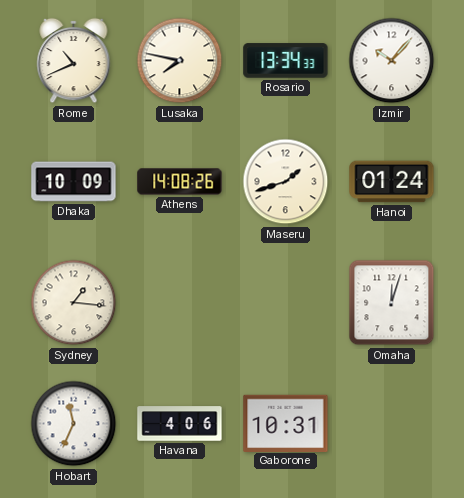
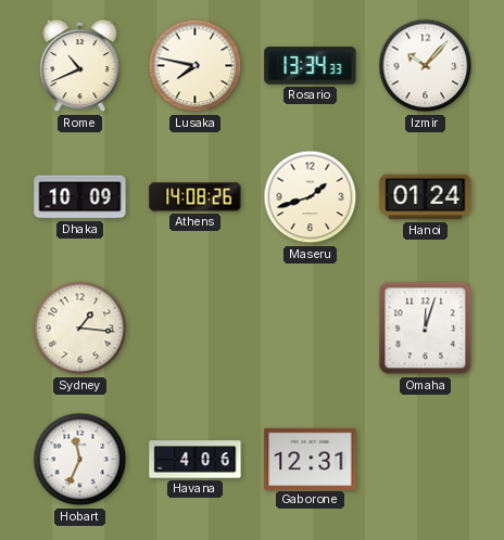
Gaborone: 10:31 -> 12:31 (311, 459)
